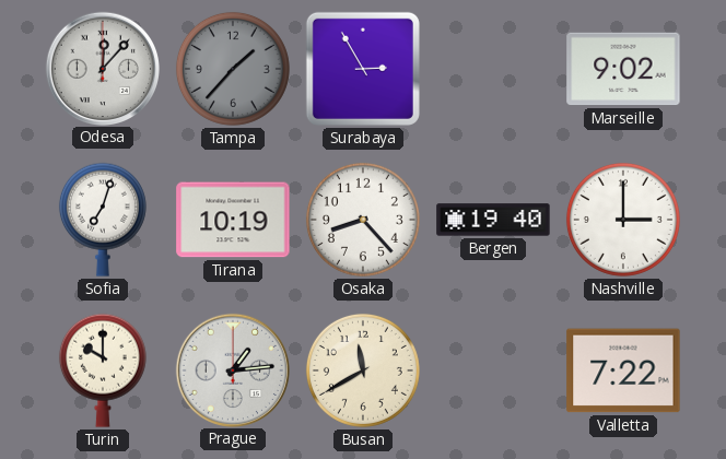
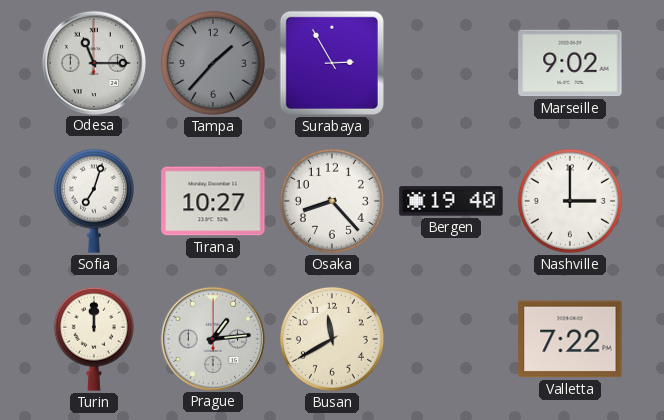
Odesa: 12:07 -> 11:15 (93, 62)
Tirana: 10:19 -> 10:27 (213, 201)
Turin: 10:00 -> 12:00 (94, 339)
